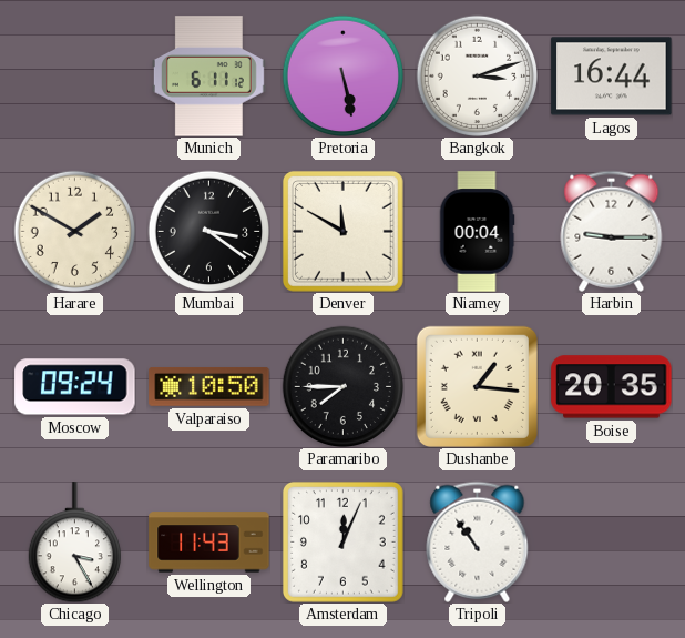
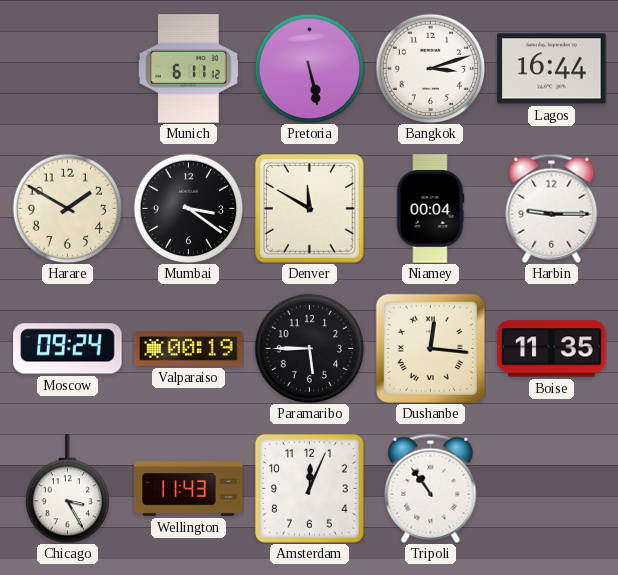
Valparaiso: 10:50 -> 00:19 (189, 349)
Paramaribo: 7:45 -> 5:45 (309, 348)
Dushanbe: 1:16 -> 12:16 (430, 348)
Boise: 20:35 -> 11:35 (552, 349)
